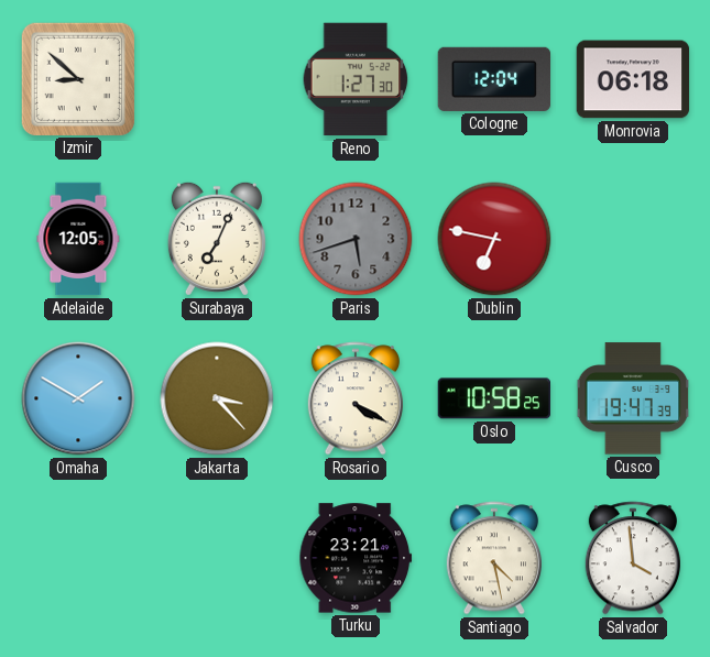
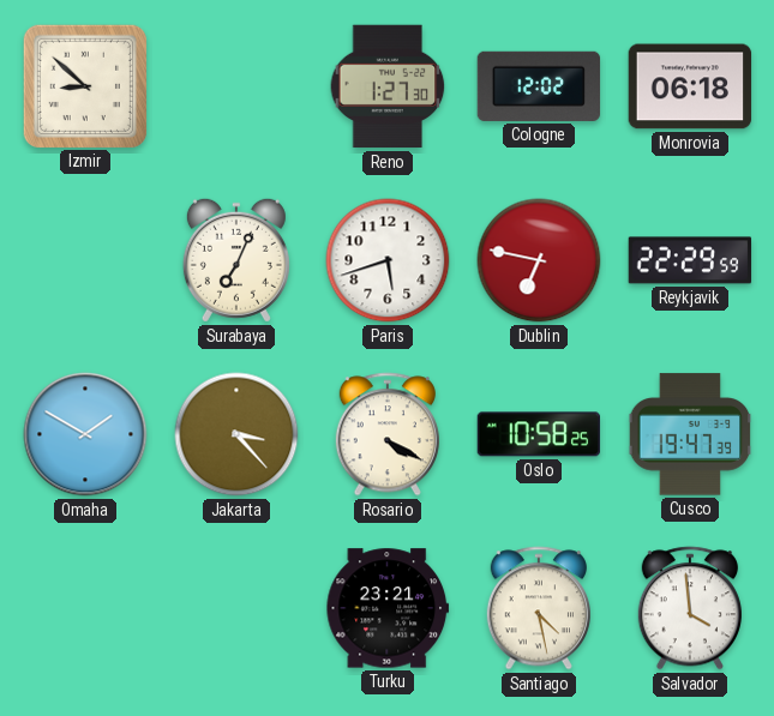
Cologne: 12:04 -> 12:02 (539, 86)
Adelaide: 12:05 -> none (78, 239)
Paris dial: grey -> white (388, 260)
Reykjavik: none -> 22:29 (690, 260)
